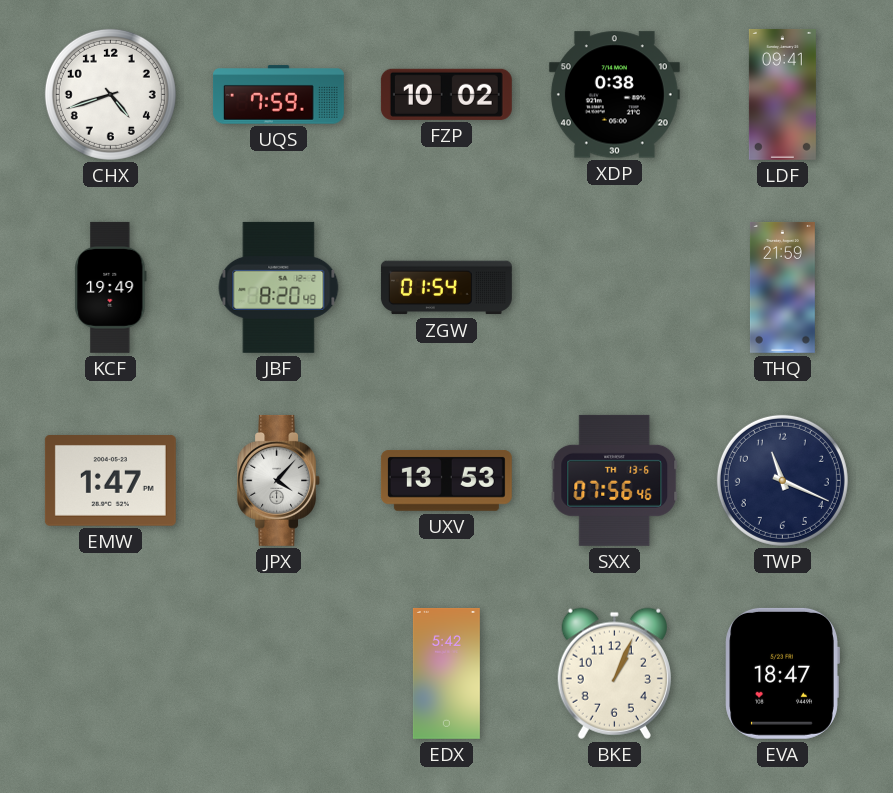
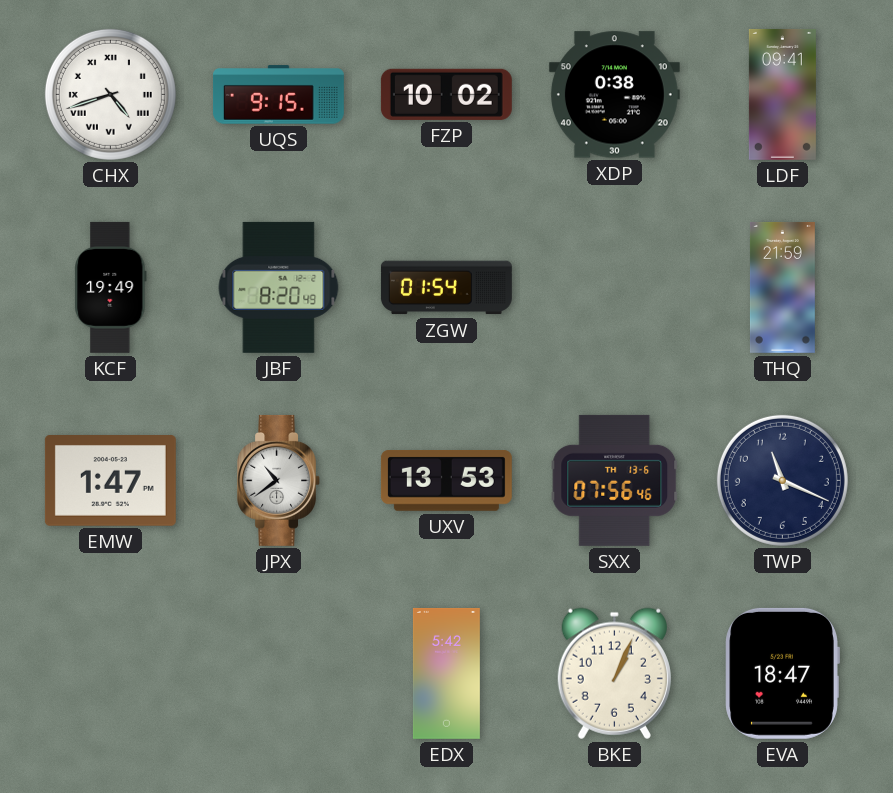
CHX numerals: Arabic -> Roman (110, 94)
UQS: 7:59 -> 9:15 (278, 95)
JPX: 4:07 -> 10:39 (279, 480)
